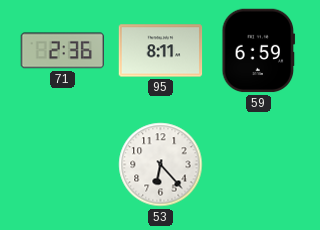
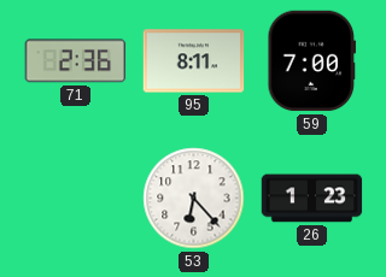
59: 6:59 -> 7:00 (312, 61)
26: none -> 1:23 (312, 199)
